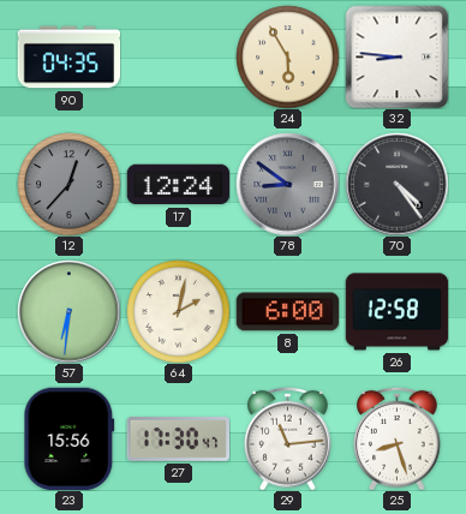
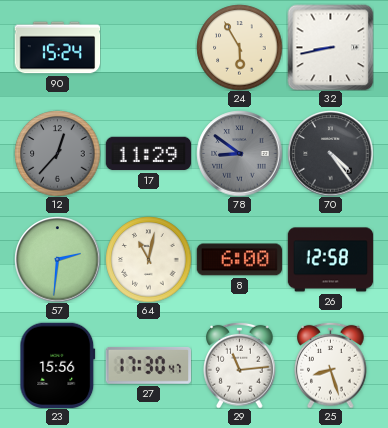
90: 04:35 -> 15:24 (57, 48)
32: 8:46 -> 8:43 (330, 47)
17: 12:24 -> 11:29 (148, 154)
57: 6:31 -> 2:31 (57, 259)
64: 2:02 -> 11:02 (148, 259)
